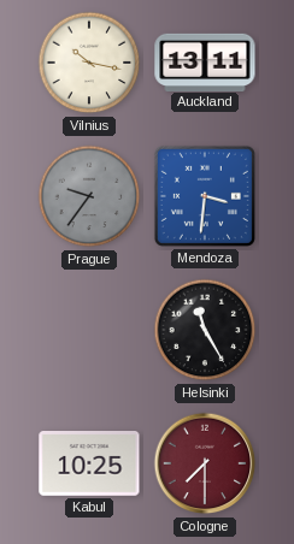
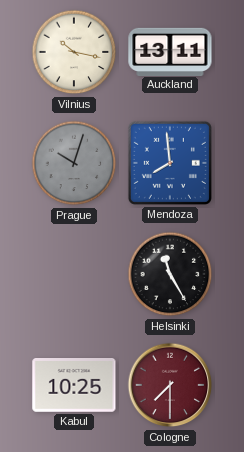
Prague: 9:36 -> 10:03 (74, 163)
Mendoza: 3:31 -> 7:59 (170, 163)
